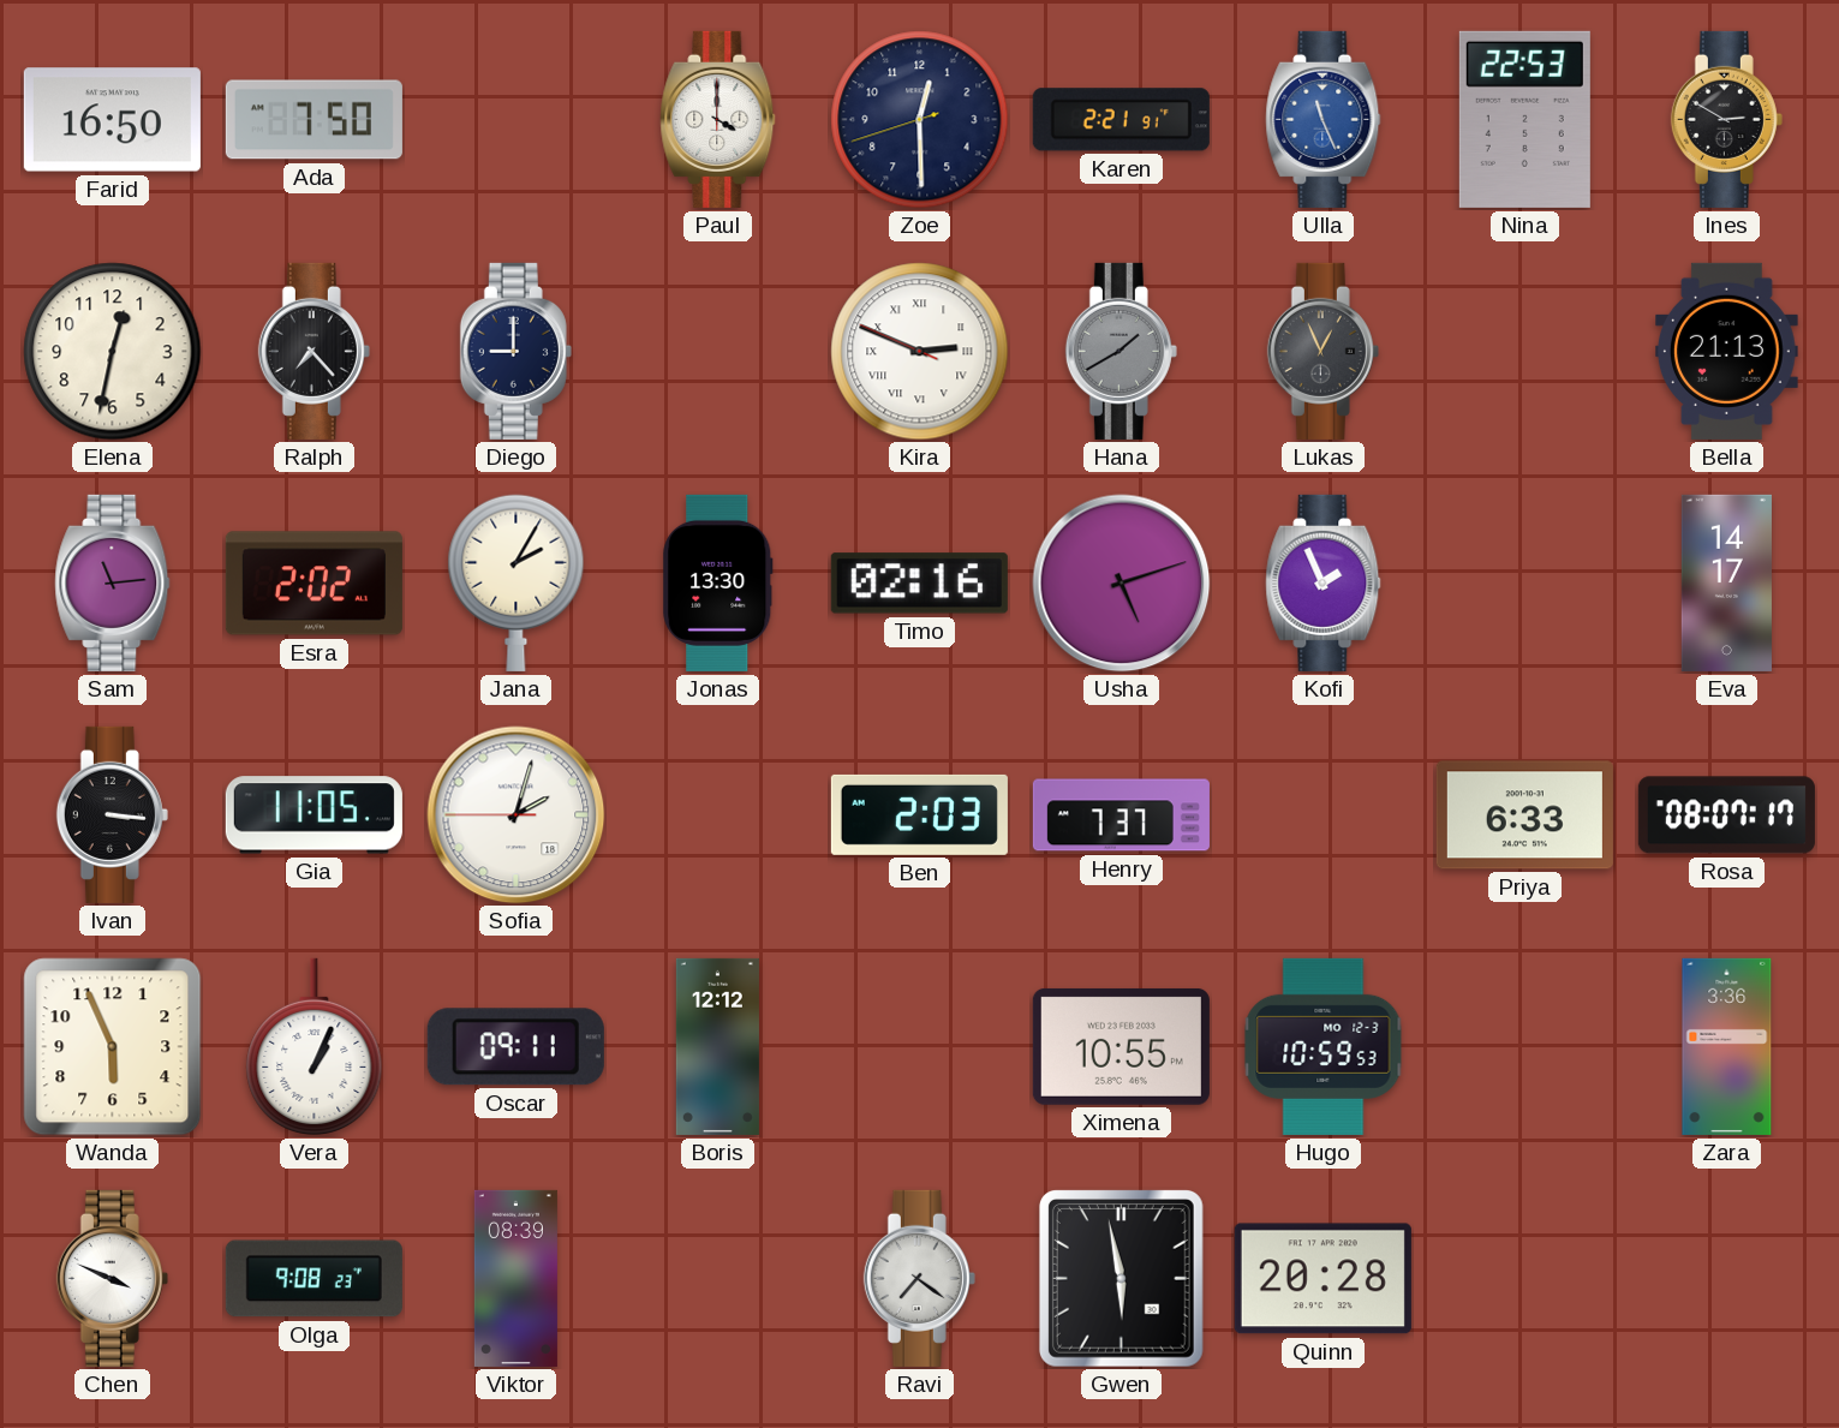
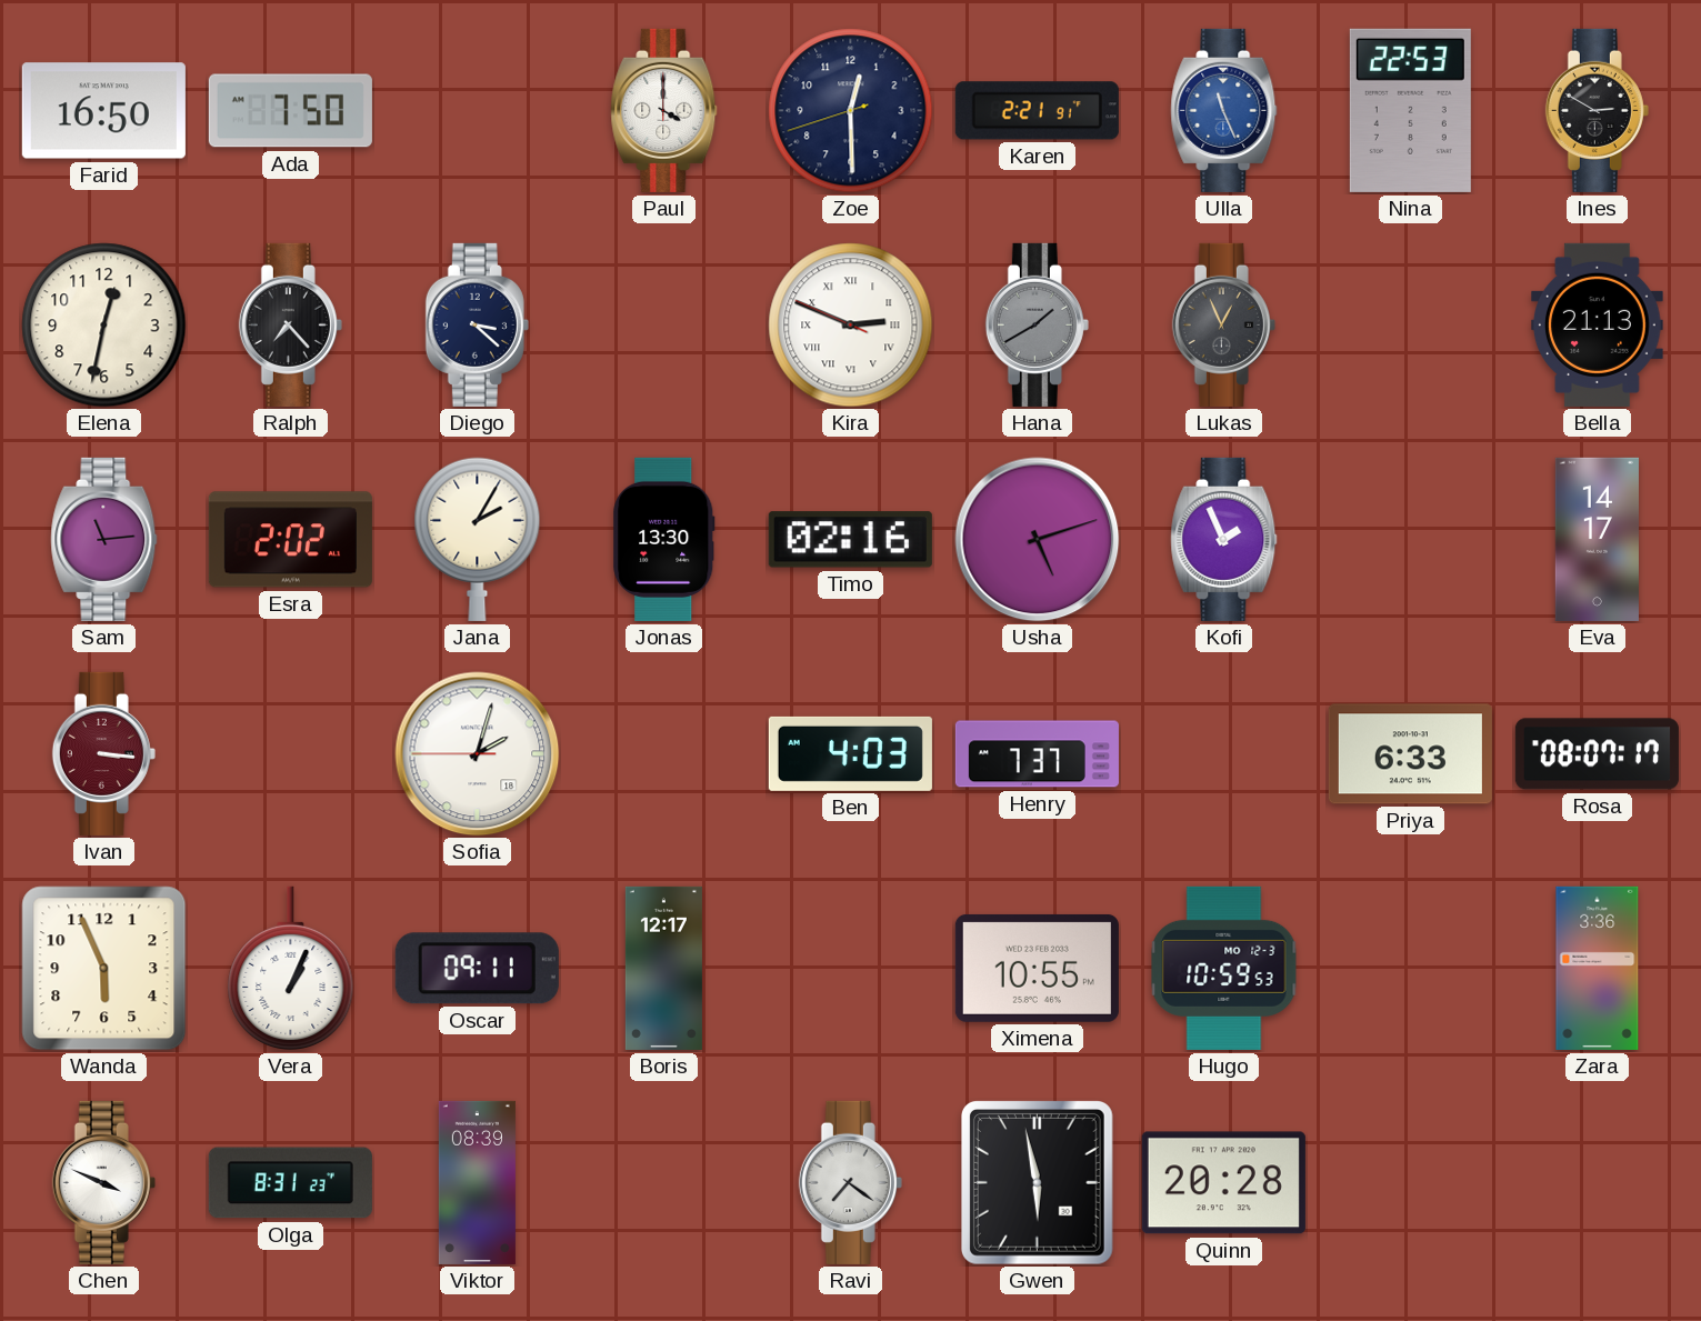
Diego: 9:00 -> 3:22 (477, 324)
Ivan dial: black -> burgundy (103, 753)
Gia: 11:05 -> none (314, 815)
Ben: 2:03 -> 4:03 (850, 753)
Boris: 12:12 -> 12:17 (663, 968)
Olga: 9:08 -> 8:31 (290, 1183)
